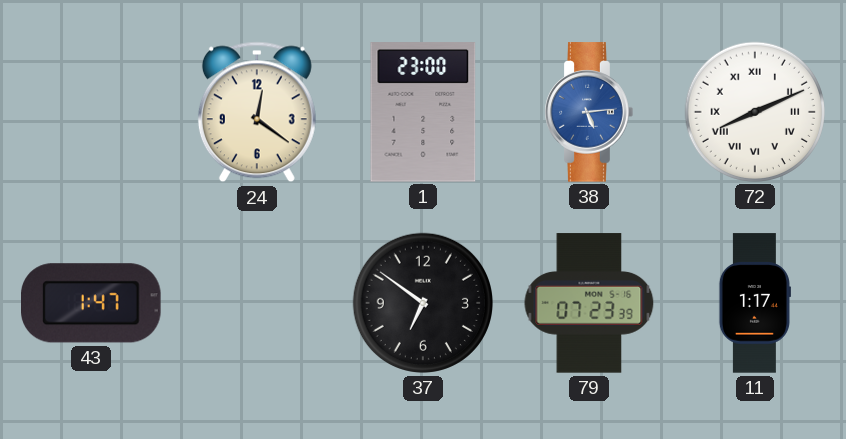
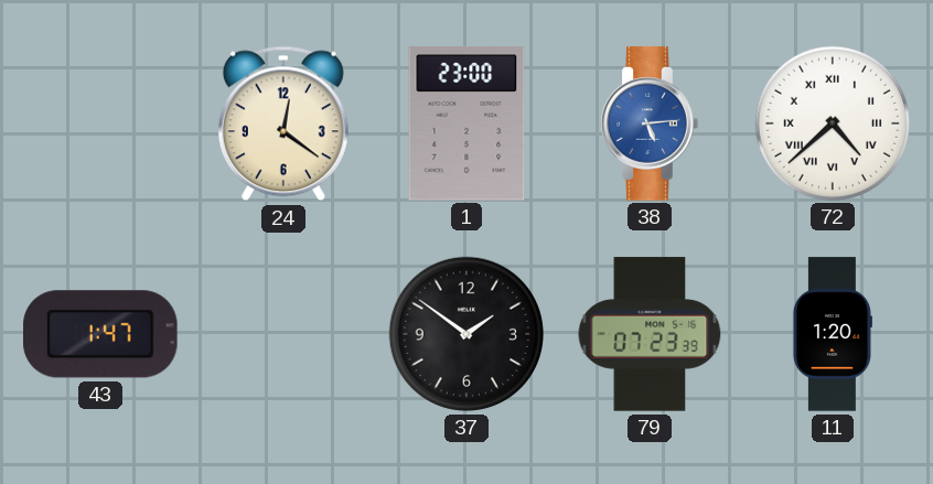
72: 8:11 -> 4:38 (833, 123)
37: 6:51 -> 1:51 (467, 334)
11: 1:17 -> 1:20 (833, 334)
